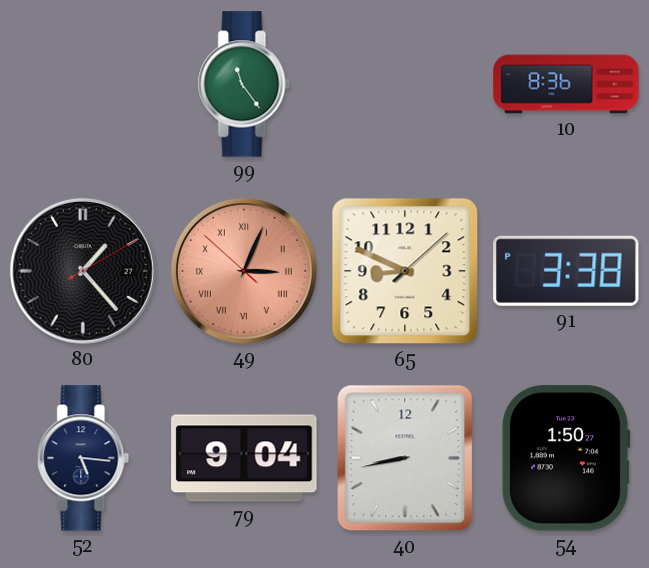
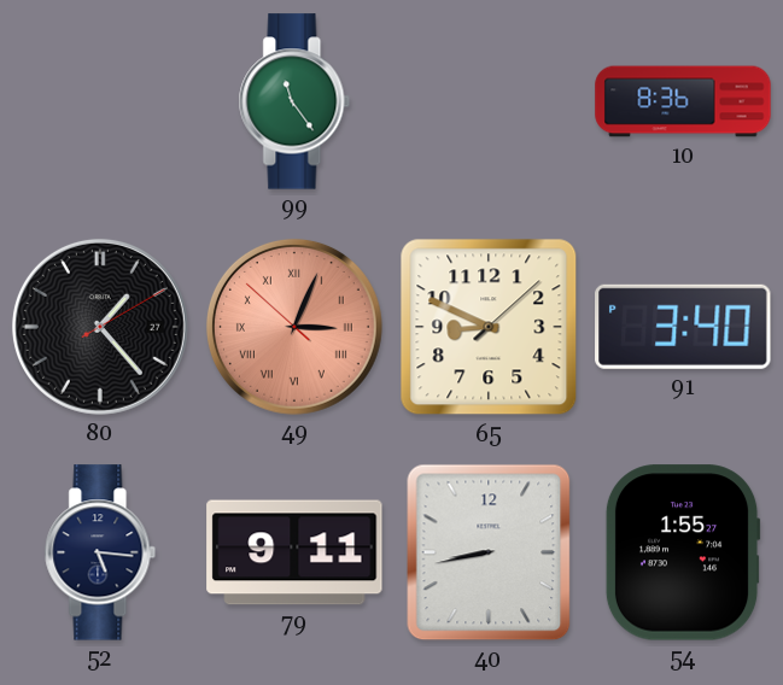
91: 3:38 -> 3:40 (683, 327)
79: 9:04 -> 9:11 (294, 552)
54: 1:50 -> 1:55 (683, 552)
